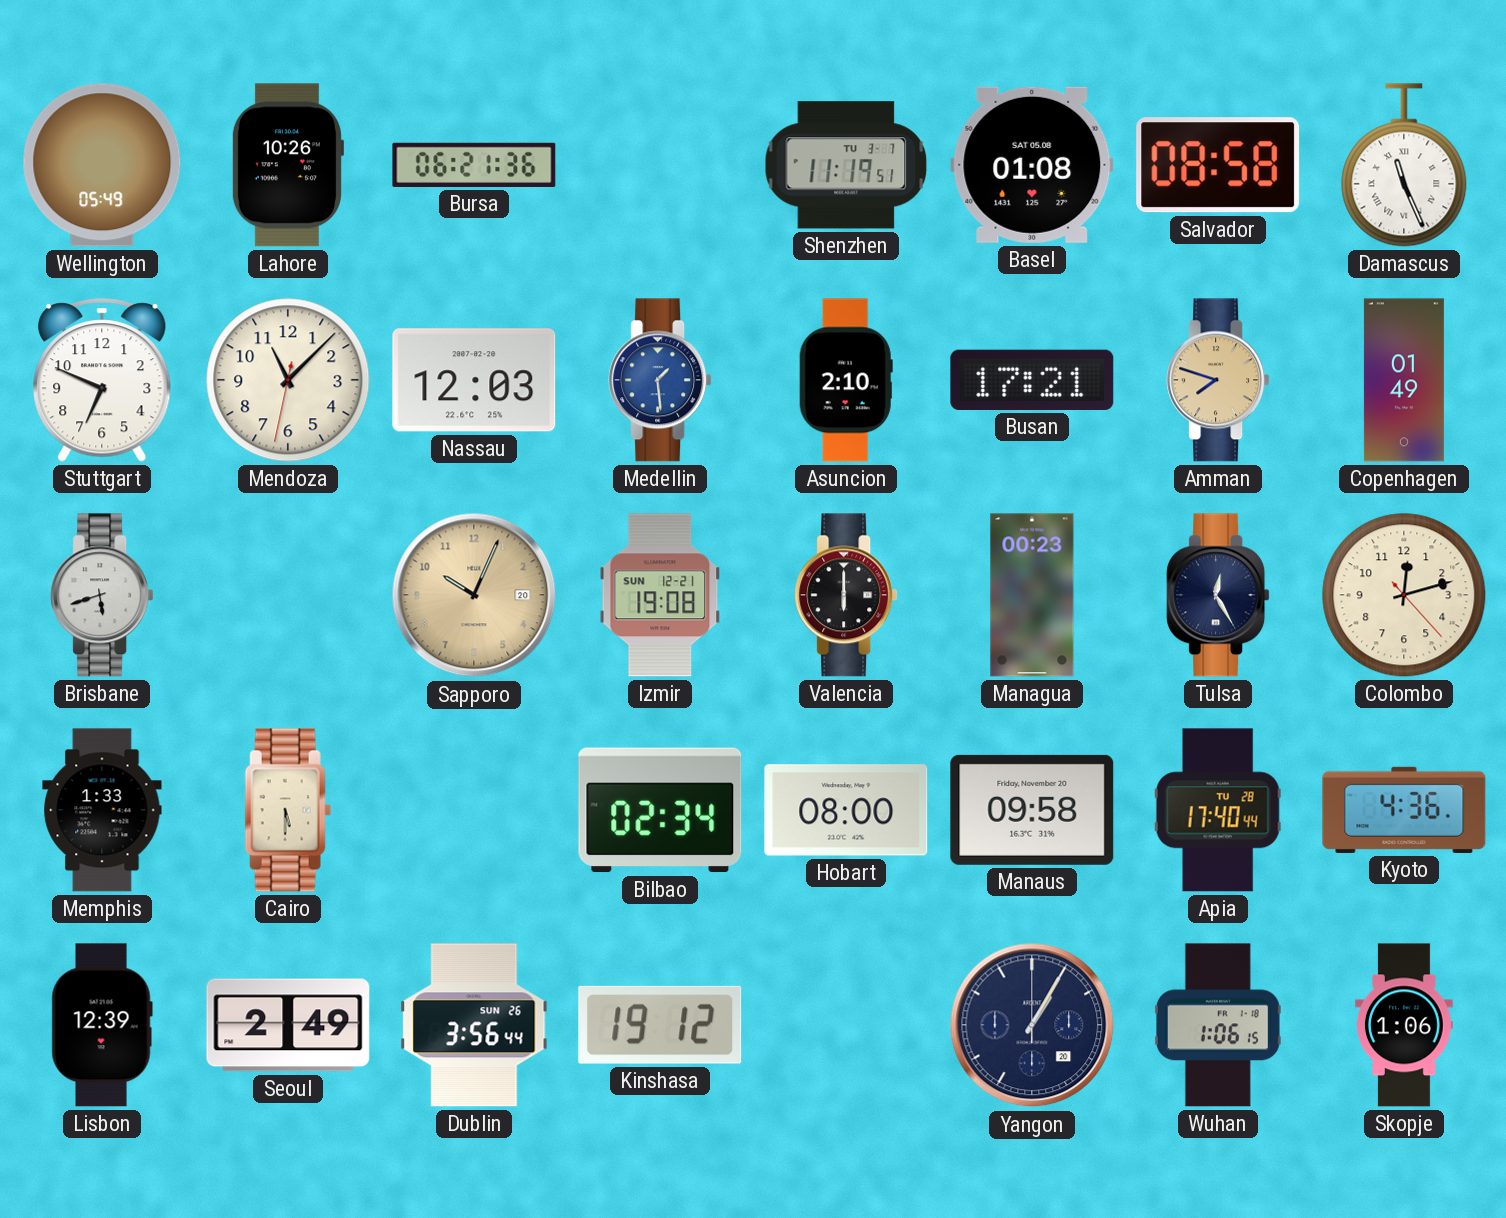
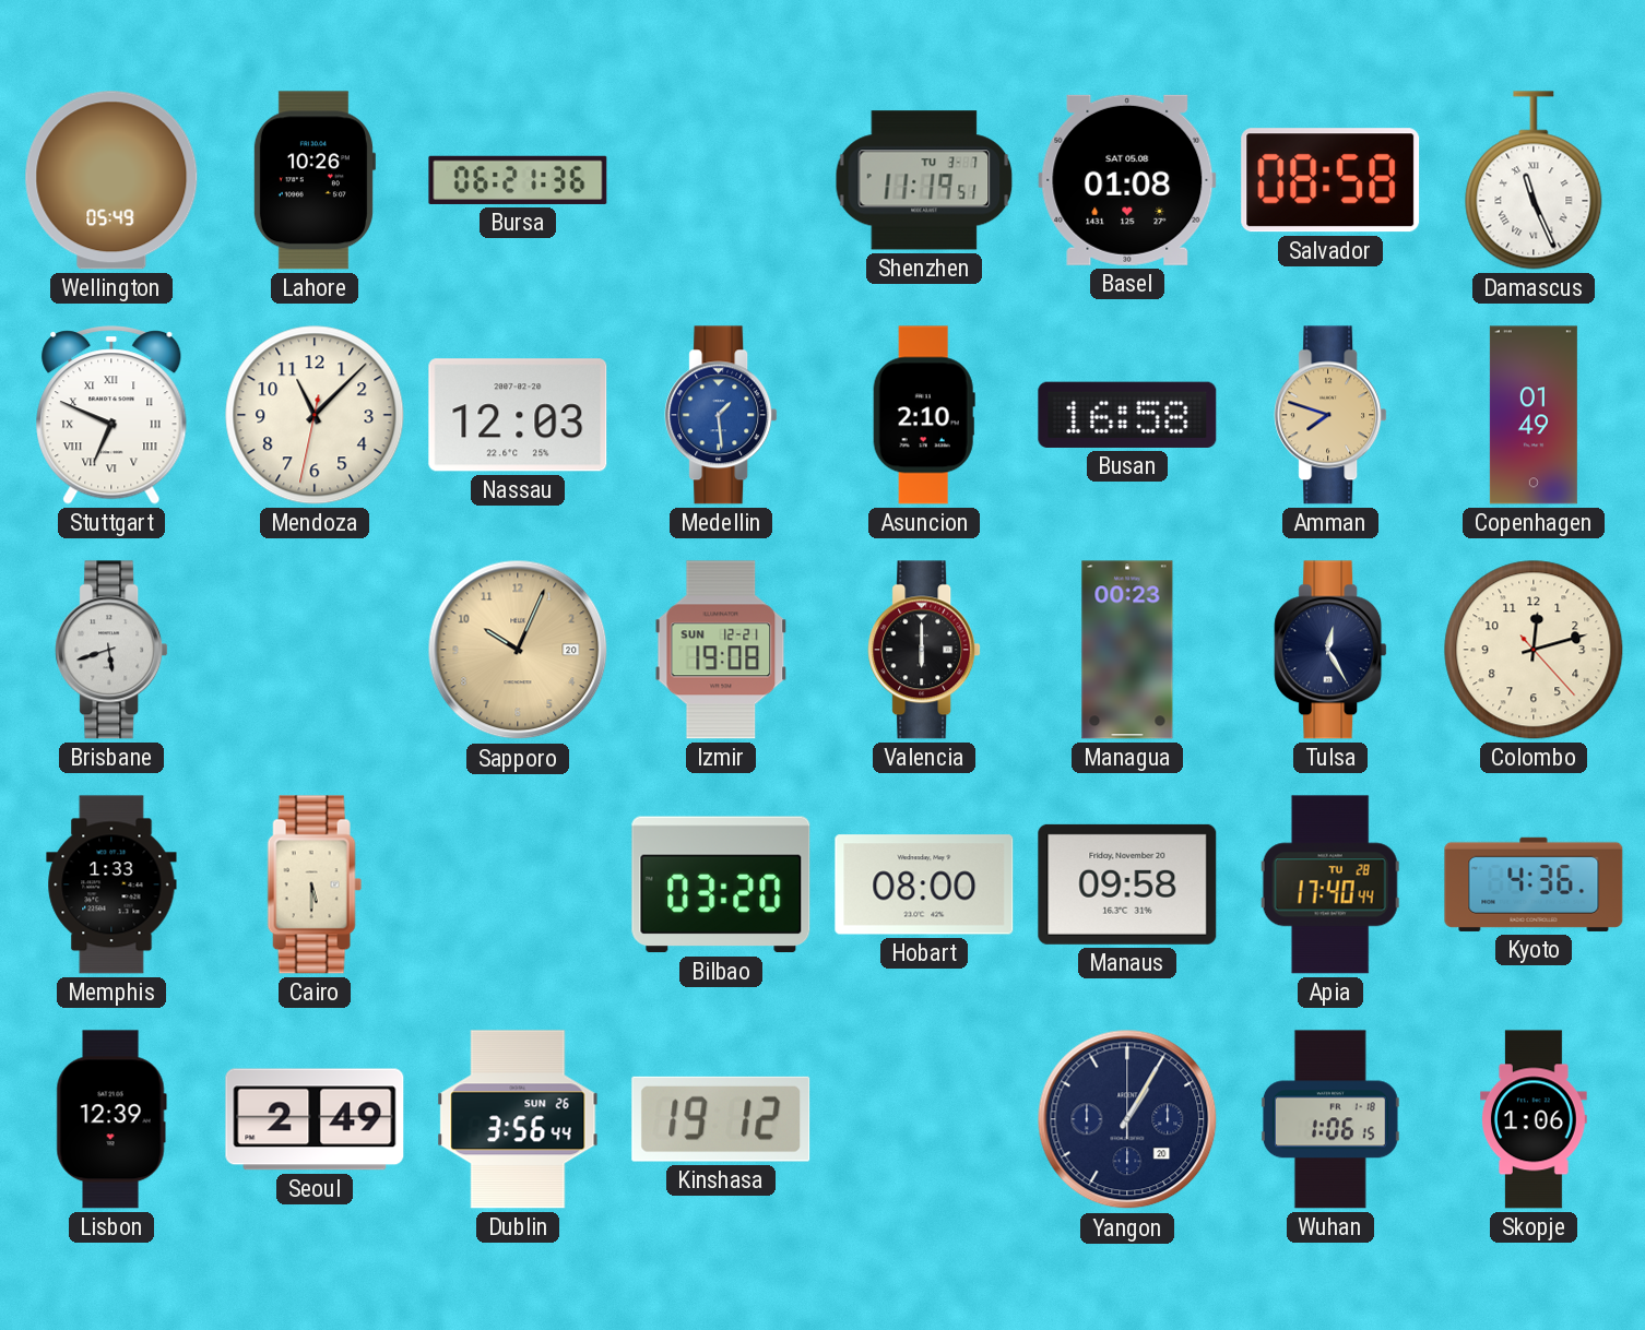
Stuttgart numerals: Arabic -> Roman (111, 415)
Busan: 17:21 -> 16:58 (1127, 415)
Bilbao: 02:34 -> 03:20 (721, 884)
